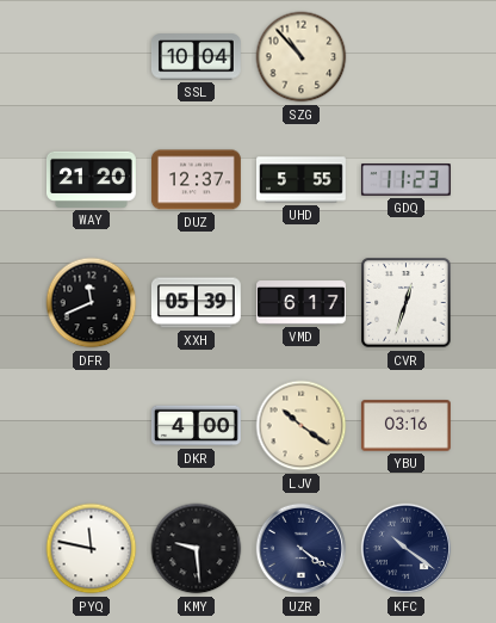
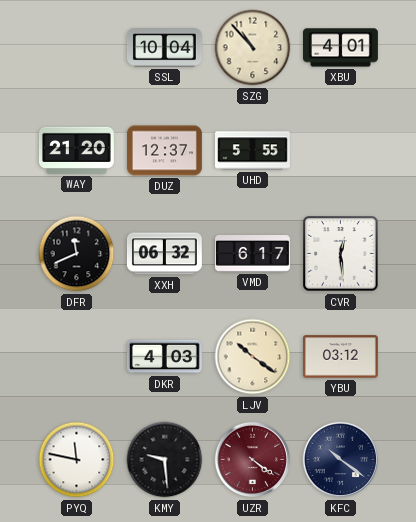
XBU: none -> 4:01 (341, 48)
GDQ: 11:23 -> none (405, 180)
XXH: 05:39 -> 06:32 (164, 254)
CVR: 12:33 -> 12:29 (341, 254)
DKR: 4:00 -> 4:03 (165, 357)
YBU: 03:16 -> 03:12 (340, 357)
UZR dial: navy -> burgundy (253, 460)
